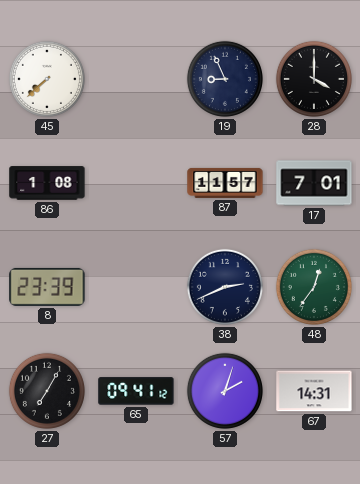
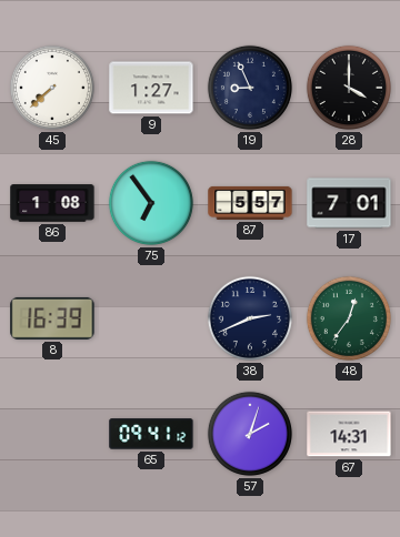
9: none -> 1:27 (151, 88)
75: none -> 6:54 (151, 203)
87: 11:57 -> 5:57 (250, 203)
8: 23:39 -> 16:39 (52, 318)
27: 7:05 -> none (47, 391)
